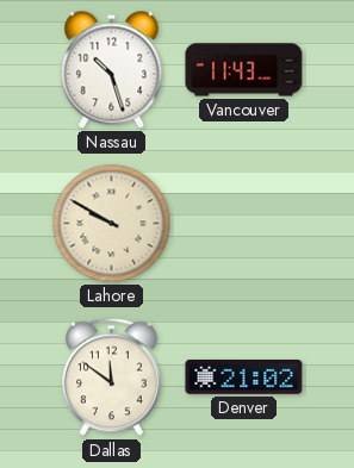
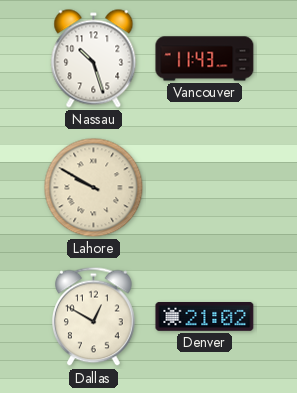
Dallas: 11:51 -> 12:50 (94, 317)
